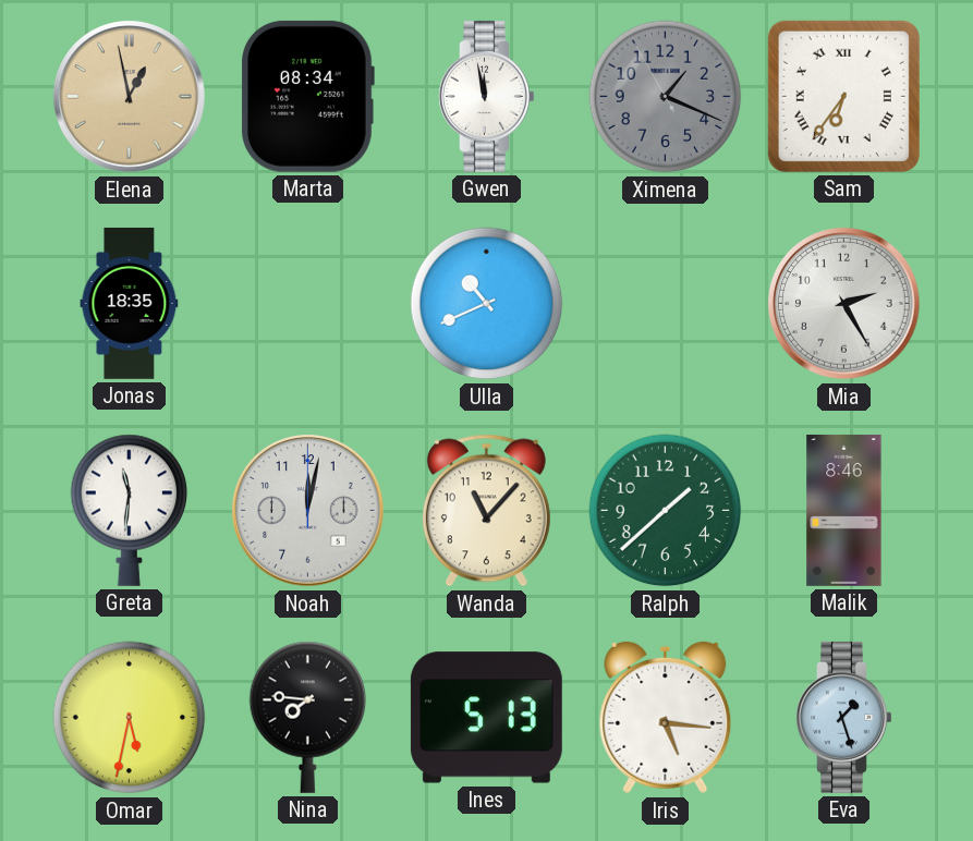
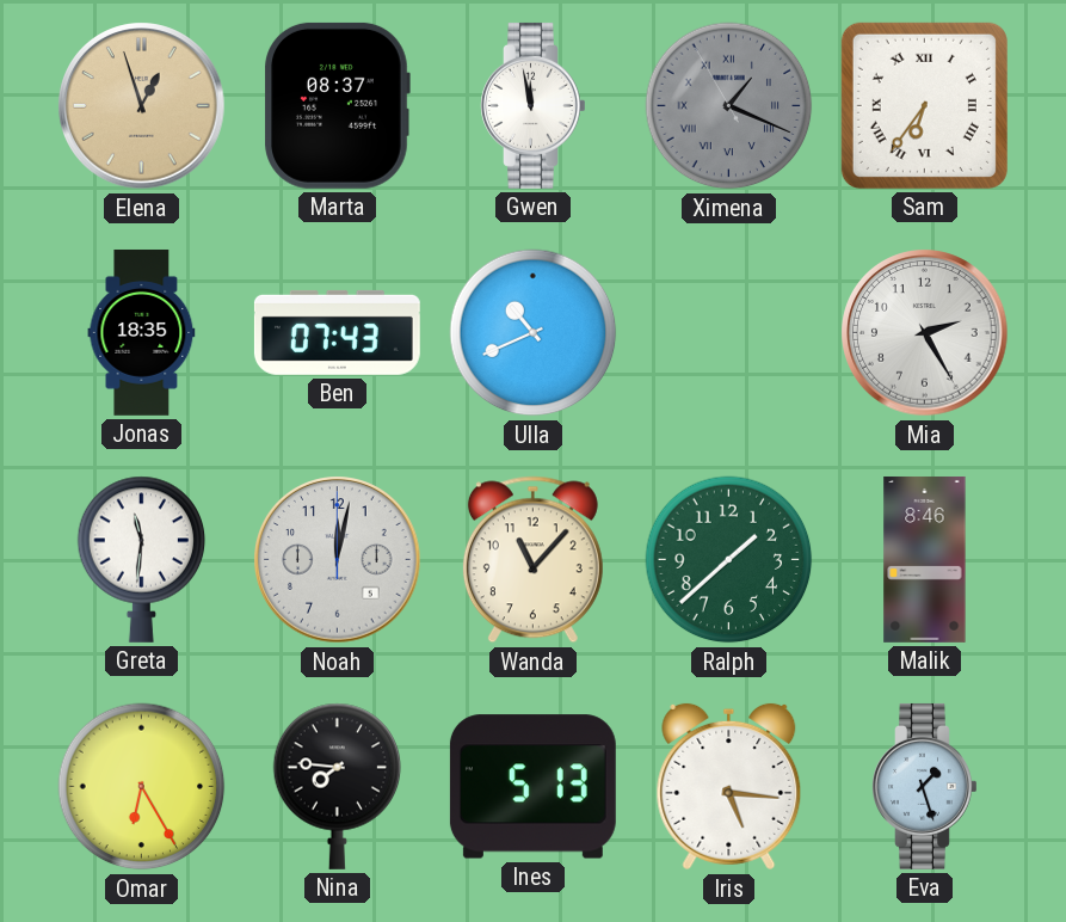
Elena: 12:58 -> 12:57 (142, 106)
Marta: 08:34 -> 08:37 (337, 105)
Ximena numerals: Arabic -> Roman (729, 106)
Ben: none -> 07:43 (337, 332)
Omar: 5:32 -> 6:25 (142, 787)
